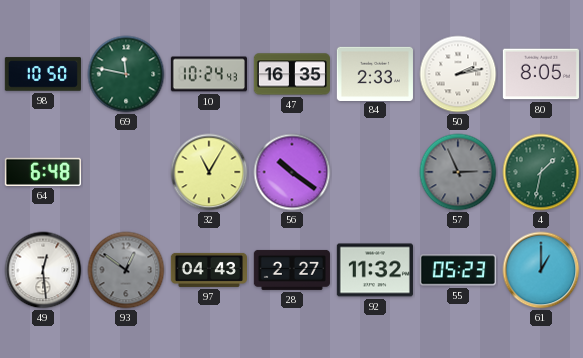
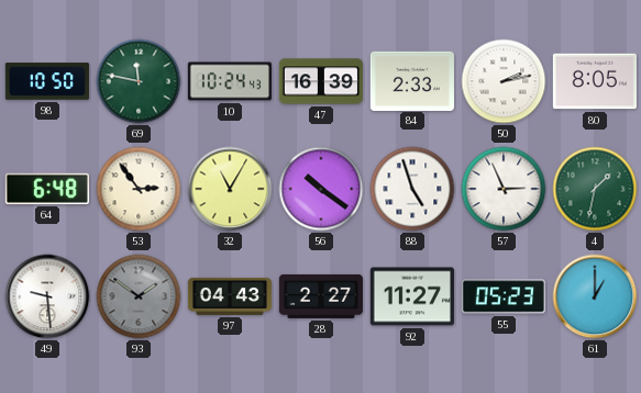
47: 16:35 -> 16:39 (321, 81)
53: none -> 2:54 (139, 189)
88: none -> 4:57 (412, 189)
57 dial: grey -> white (504, 189)
49: 12:29 -> 9:29 (47, 296)
93: 12:51 -> 1:51 (139, 296)
92: 11:32 -> 11:27 (412, 296)
